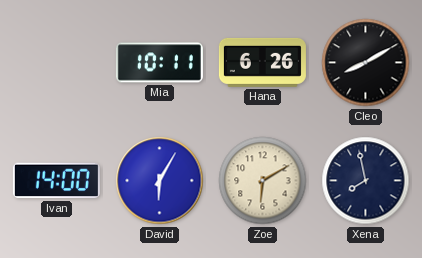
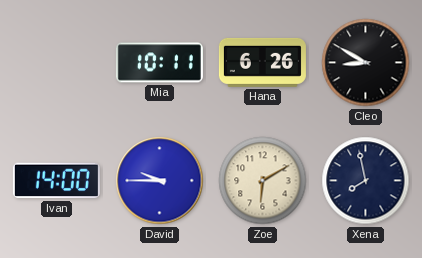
Cleo: 8:10 -> 8:50 (366, 63)
David: 6:05 -> 9:45 (160, 181)
